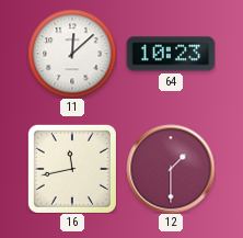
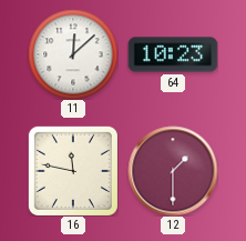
16: 11:43 -> 11:47 (73, 171)
